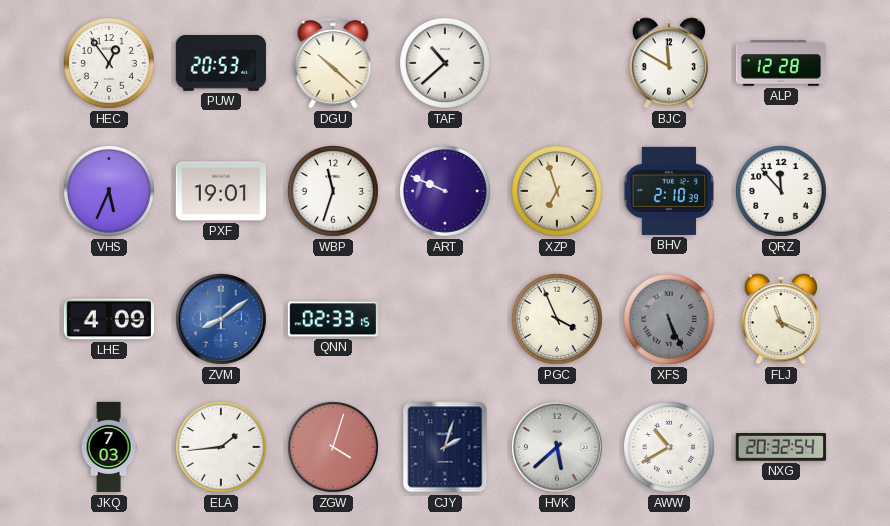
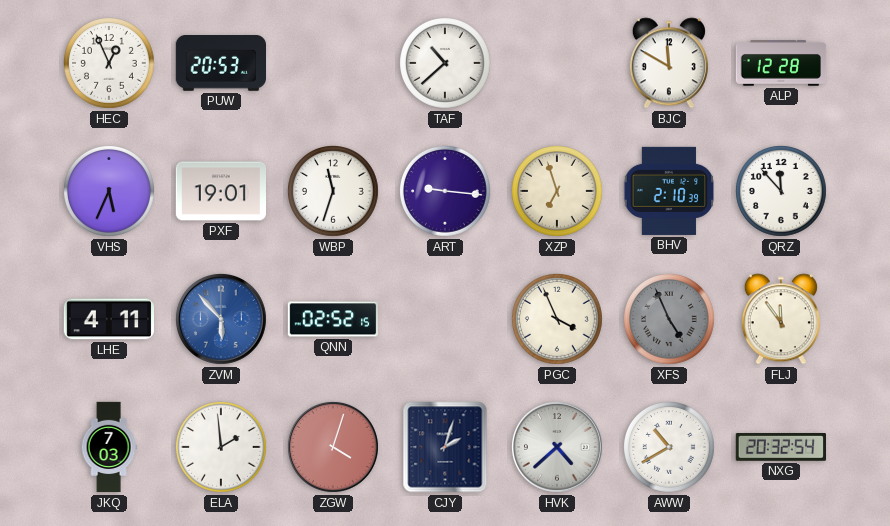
HEC: 12:54 -> 12:56 (110, 64)
DGU: 10:22 -> none (333, 63)
ART: 9:49 -> 9:16 (446, 192)
LHE: 4:09 -> 4:11 (108, 319)
ZVM: 8:09 -> 5:53 (221, 319)
QNN: 02:33 -> 02:52 (333, 319)
XFS: 5:26 -> 4:56 (670, 320)
FLJ: 11:19 -> 11:54 (781, 319)
ELA: 1:44 -> 1:59 (222, 448)
HVK: 5:38 -> 4:38 (557, 447)
